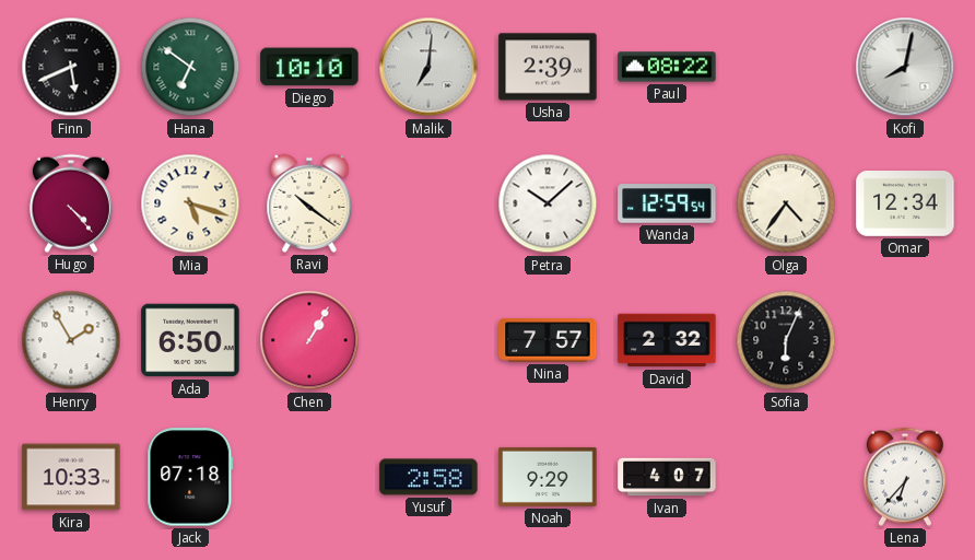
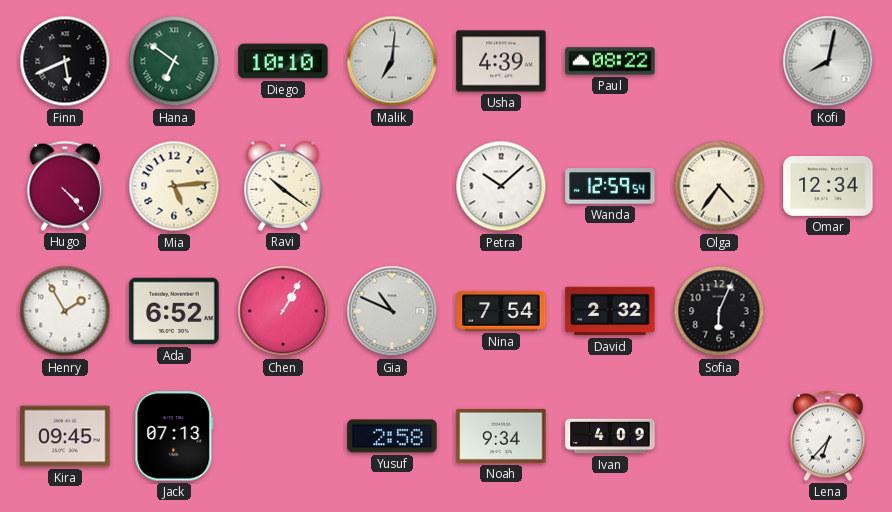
Usha: 2:39 -> 4:39 (501, 61)
Mia: 5:18 -> 5:14 (174, 186)
Ada: 6:50 -> 6:52 (174, 311)
Gia: none -> 10:49 (392, 311)
Nina: 7:57 -> 7:54 (501, 311)
Kira: 10:33 -> 09:45 (65, 436)
Jack: 07:18 -> 07:13 (174, 436)
Noah: 9:29 -> 9:34 (501, 436)
Ivan: 4:07 -> 4:09 (610, 436)
